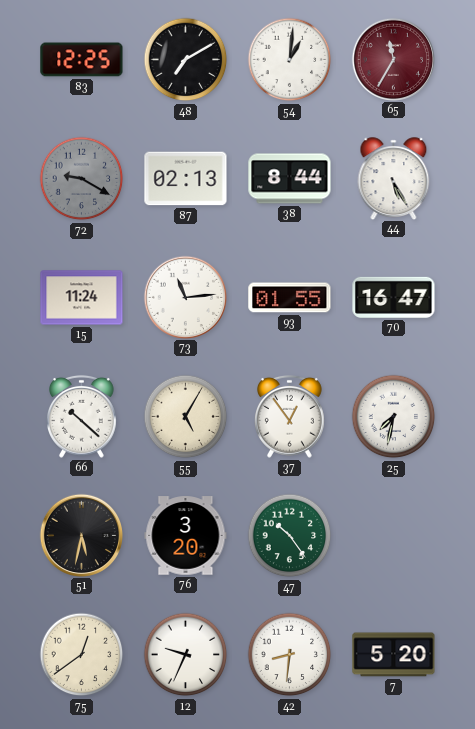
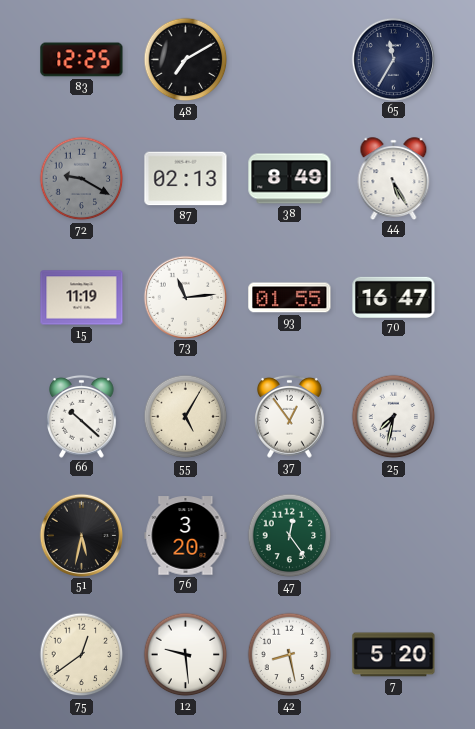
54: 1:01 -> none (290, 60)
65 dial: burgundy -> navy (393, 59)
38: 8:44 -> 8:49 (290, 179)
15: 11:24 -> 11:19 (82, 298)
47: 10:24 -> 12:24 (290, 536)
12: 9:34 -> 9:29 (186, 655)
42: 8:31 -> 8:28 (290, 655)
